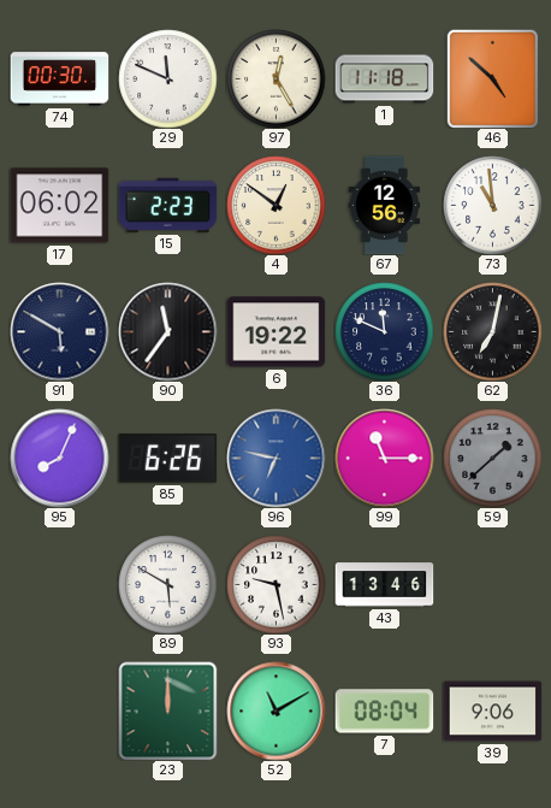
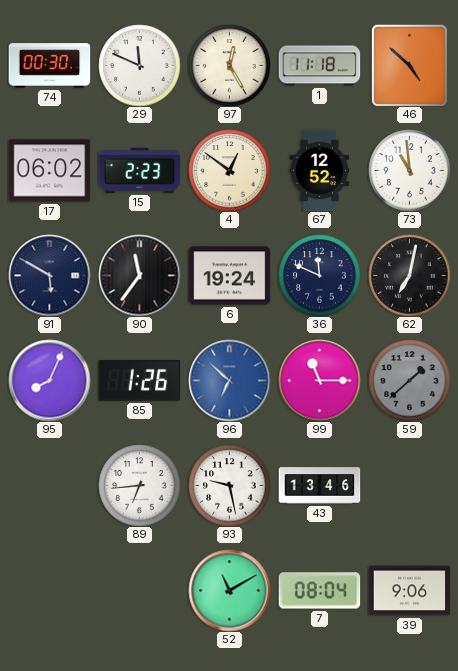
67: 12:56 -> 12:52 (320, 170)
6: 19:22 -> 19:24 (229, 276)
85: 6:26 -> 1:26 (139, 381)
96: 6:47 -> 6:52 (229, 380)
89: 5:50 -> 6:44 (139, 485)
23: 12:00 -> none (167, 710)
